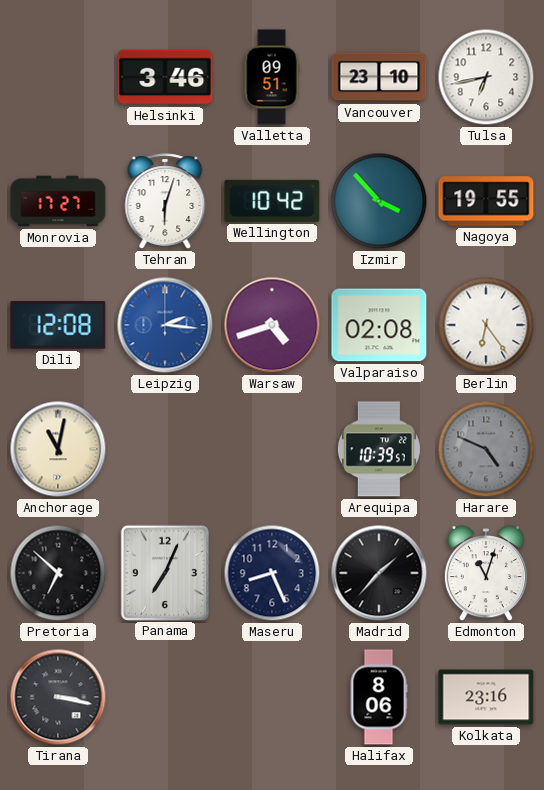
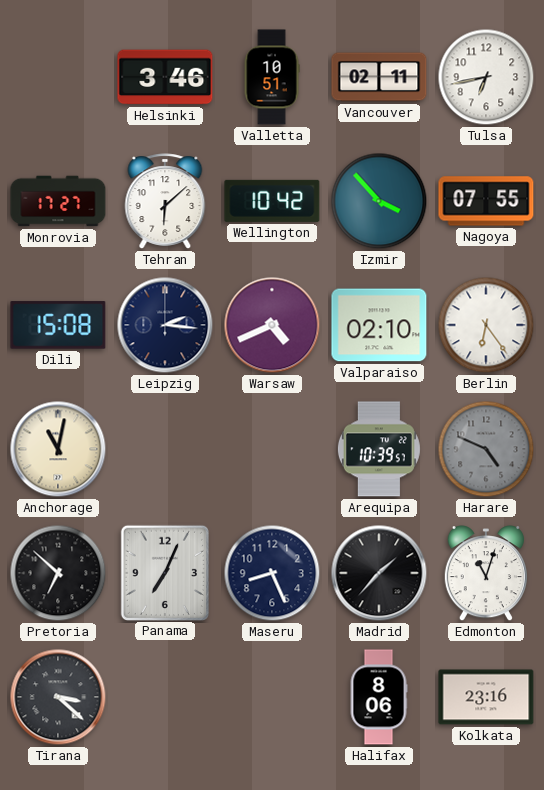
Valletta: 09:51 -> 10:51 (272, 77)
Vancouver: 23:10 -> 02:11 (379, 77)
Tehran: 6:03 -> 6:08 (165, 201)
Nagoya: 19:55 -> 07:55 (486, 201)
Dili: 12:08 -> 15:08 (58, 325)
Leipzig dial: blue -> navy (165, 325)
Warsaw: 4:42 -> 4:41 (272, 325)
Valparaiso: 02:08 -> 02:10 (379, 325)
Tirana: 3:17 -> 3:22 (58, 697)
